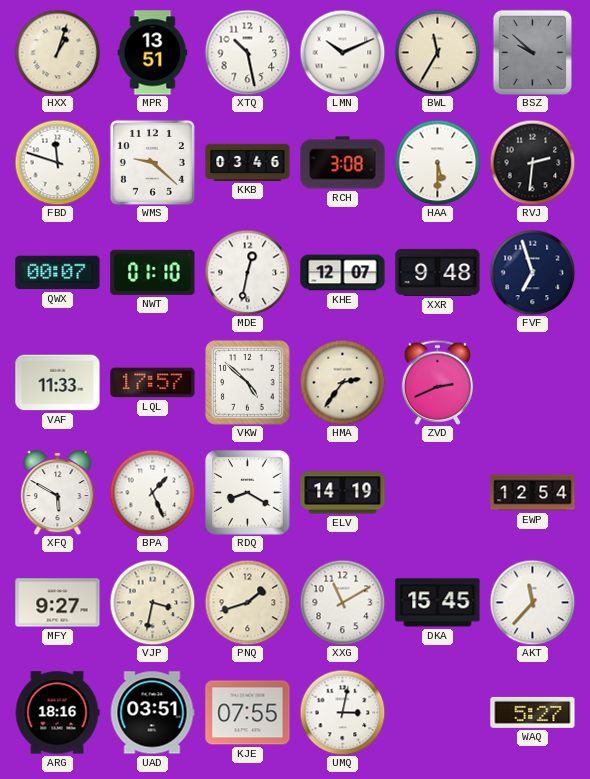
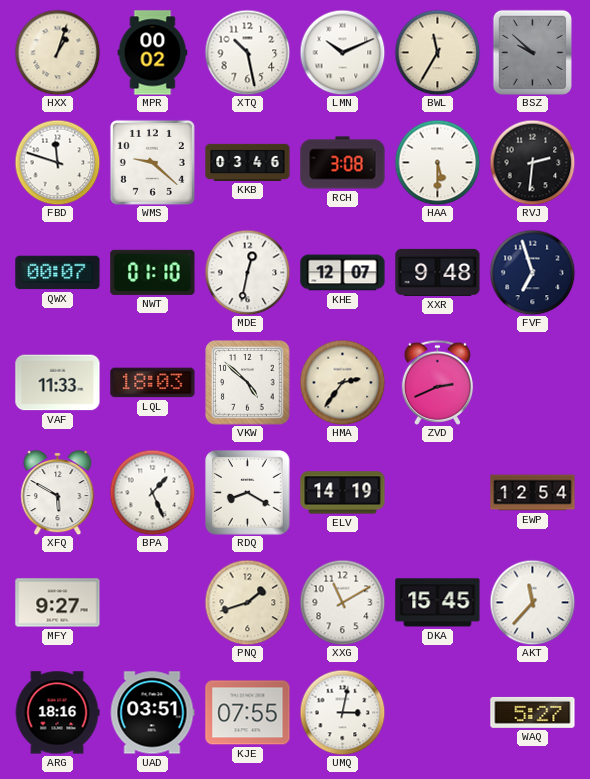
MPR: 13:51 -> 00:02 (153, 53)
LQL: 17:57 -> 18:03 (153, 383)
VJP: 3:32 -> none (152, 602)
